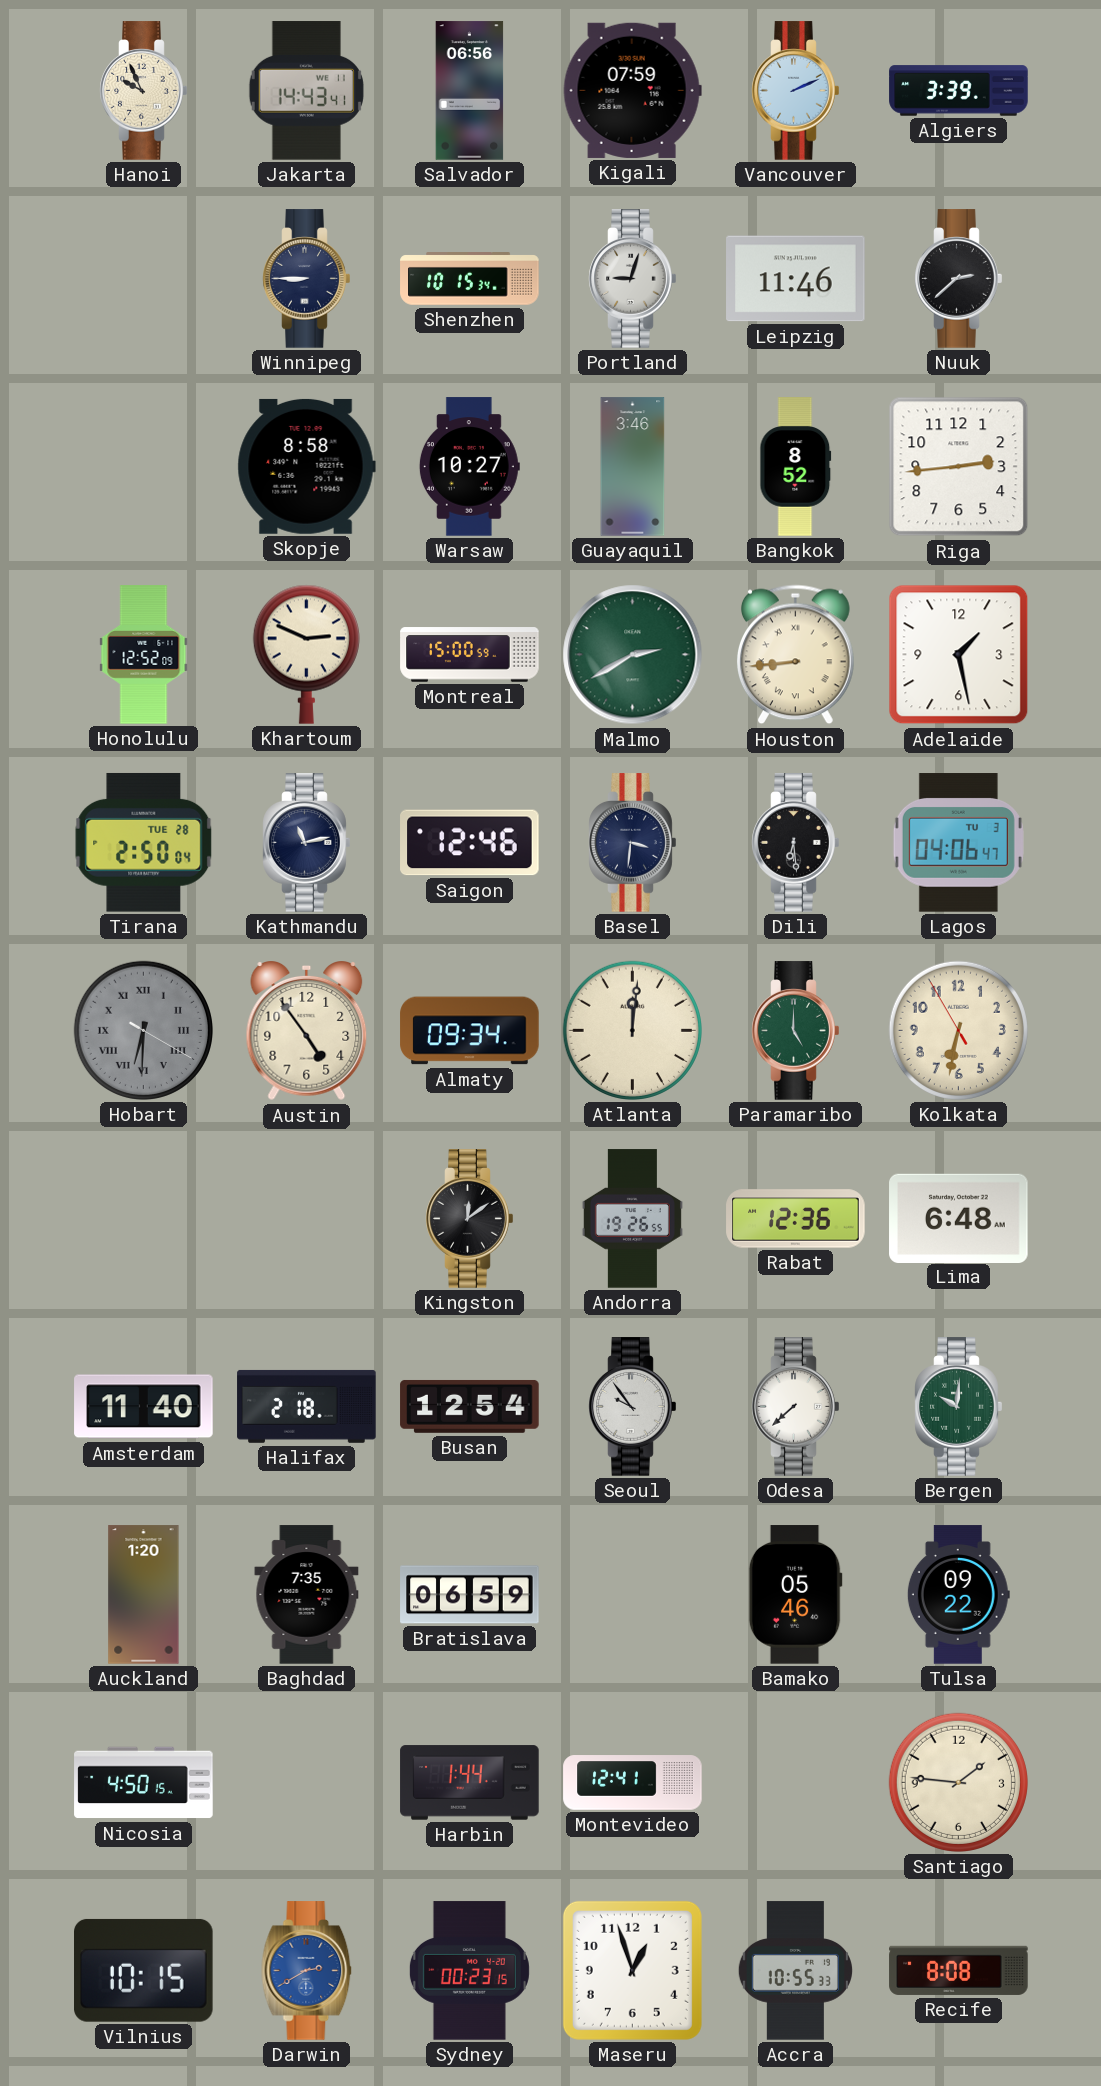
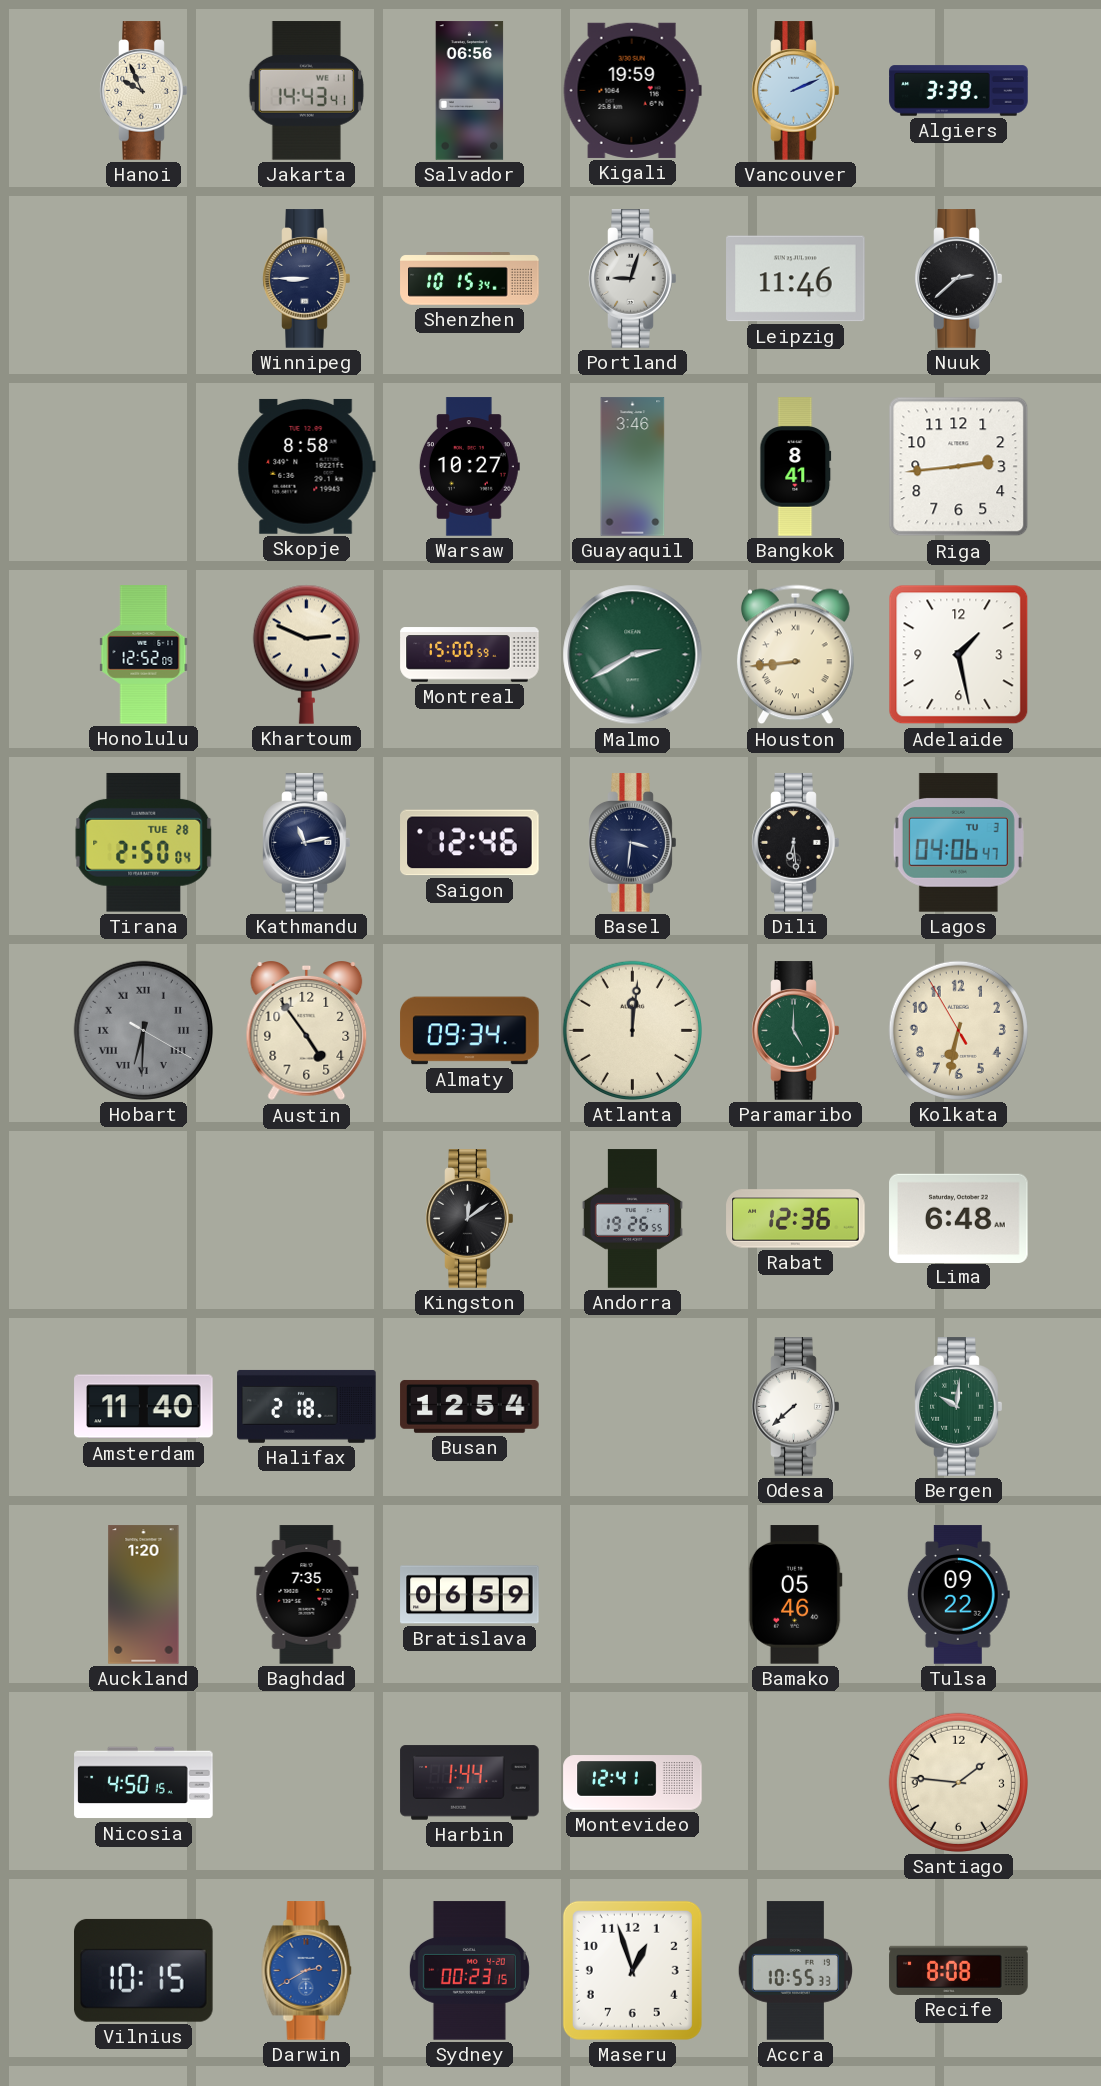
Kigali: 07:59 -> 19:59 (632, 90)
Bangkok: 8:52 -> 8:41 (796, 467)
Seoul: 9:54 -> none (633, 1407)
